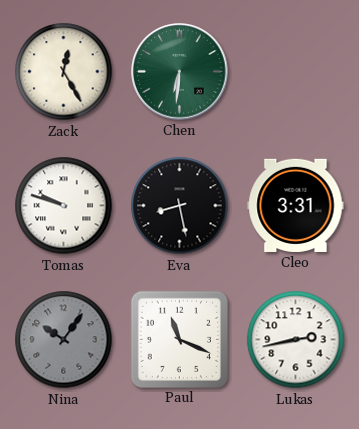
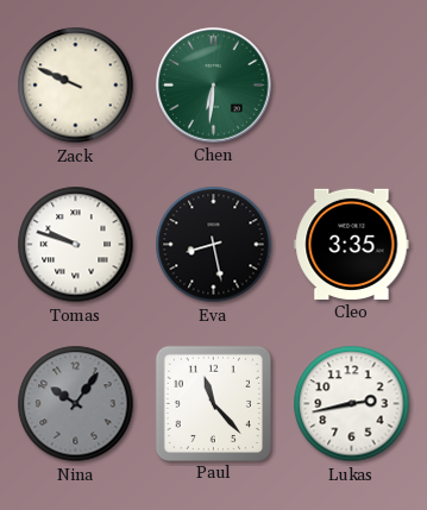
Zack: 12:25 -> 9:49 (76, 86)
Cleo: 3:31 -> 3:35 (352, 244)
Paul: 11:19 -> 11:23 (213, 403)
